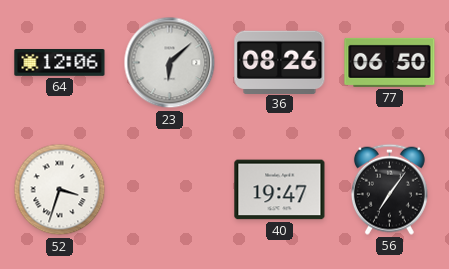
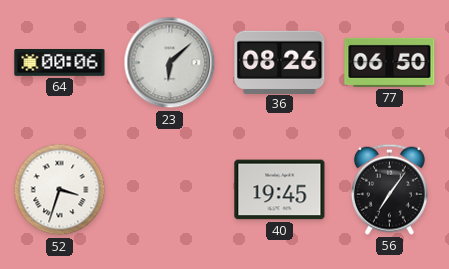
64: 12:06 -> 00:06 (60, 63)
40: 19:47 -> 19:45 (280, 190)
